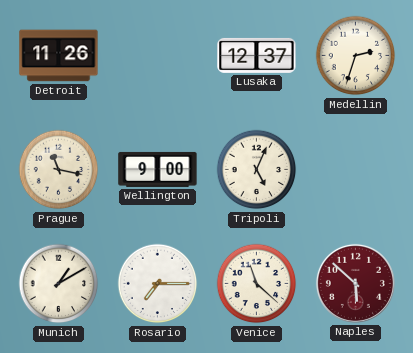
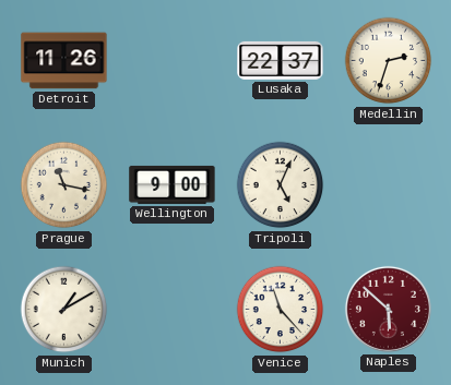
Lusaka: 12:37 -> 22:37 (281, 60)
Rosario: 7:15 -> none (158, 284)
Venice: 11:22 -> 11:23 (281, 310)
